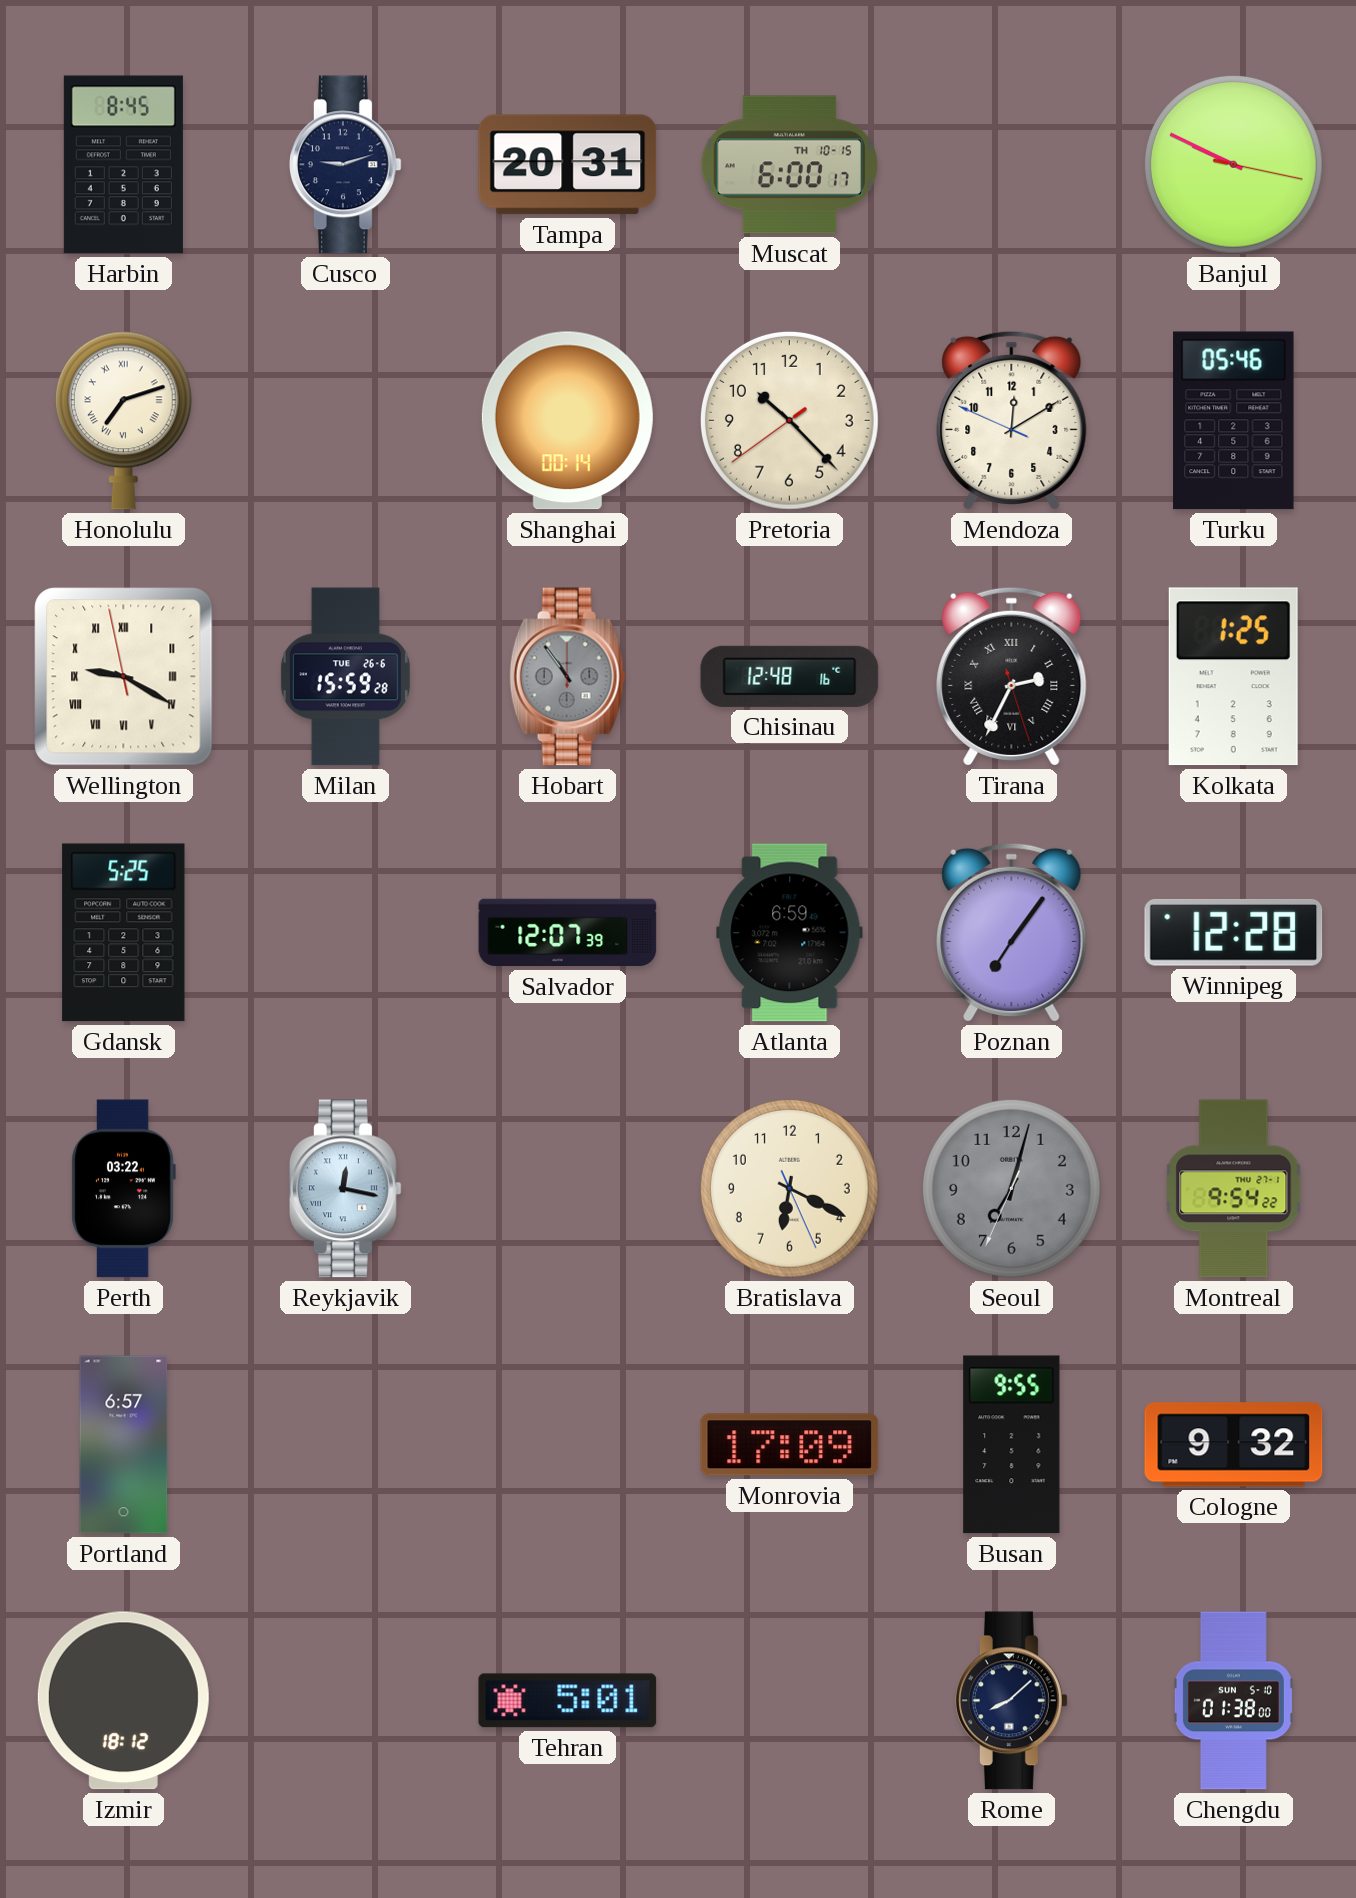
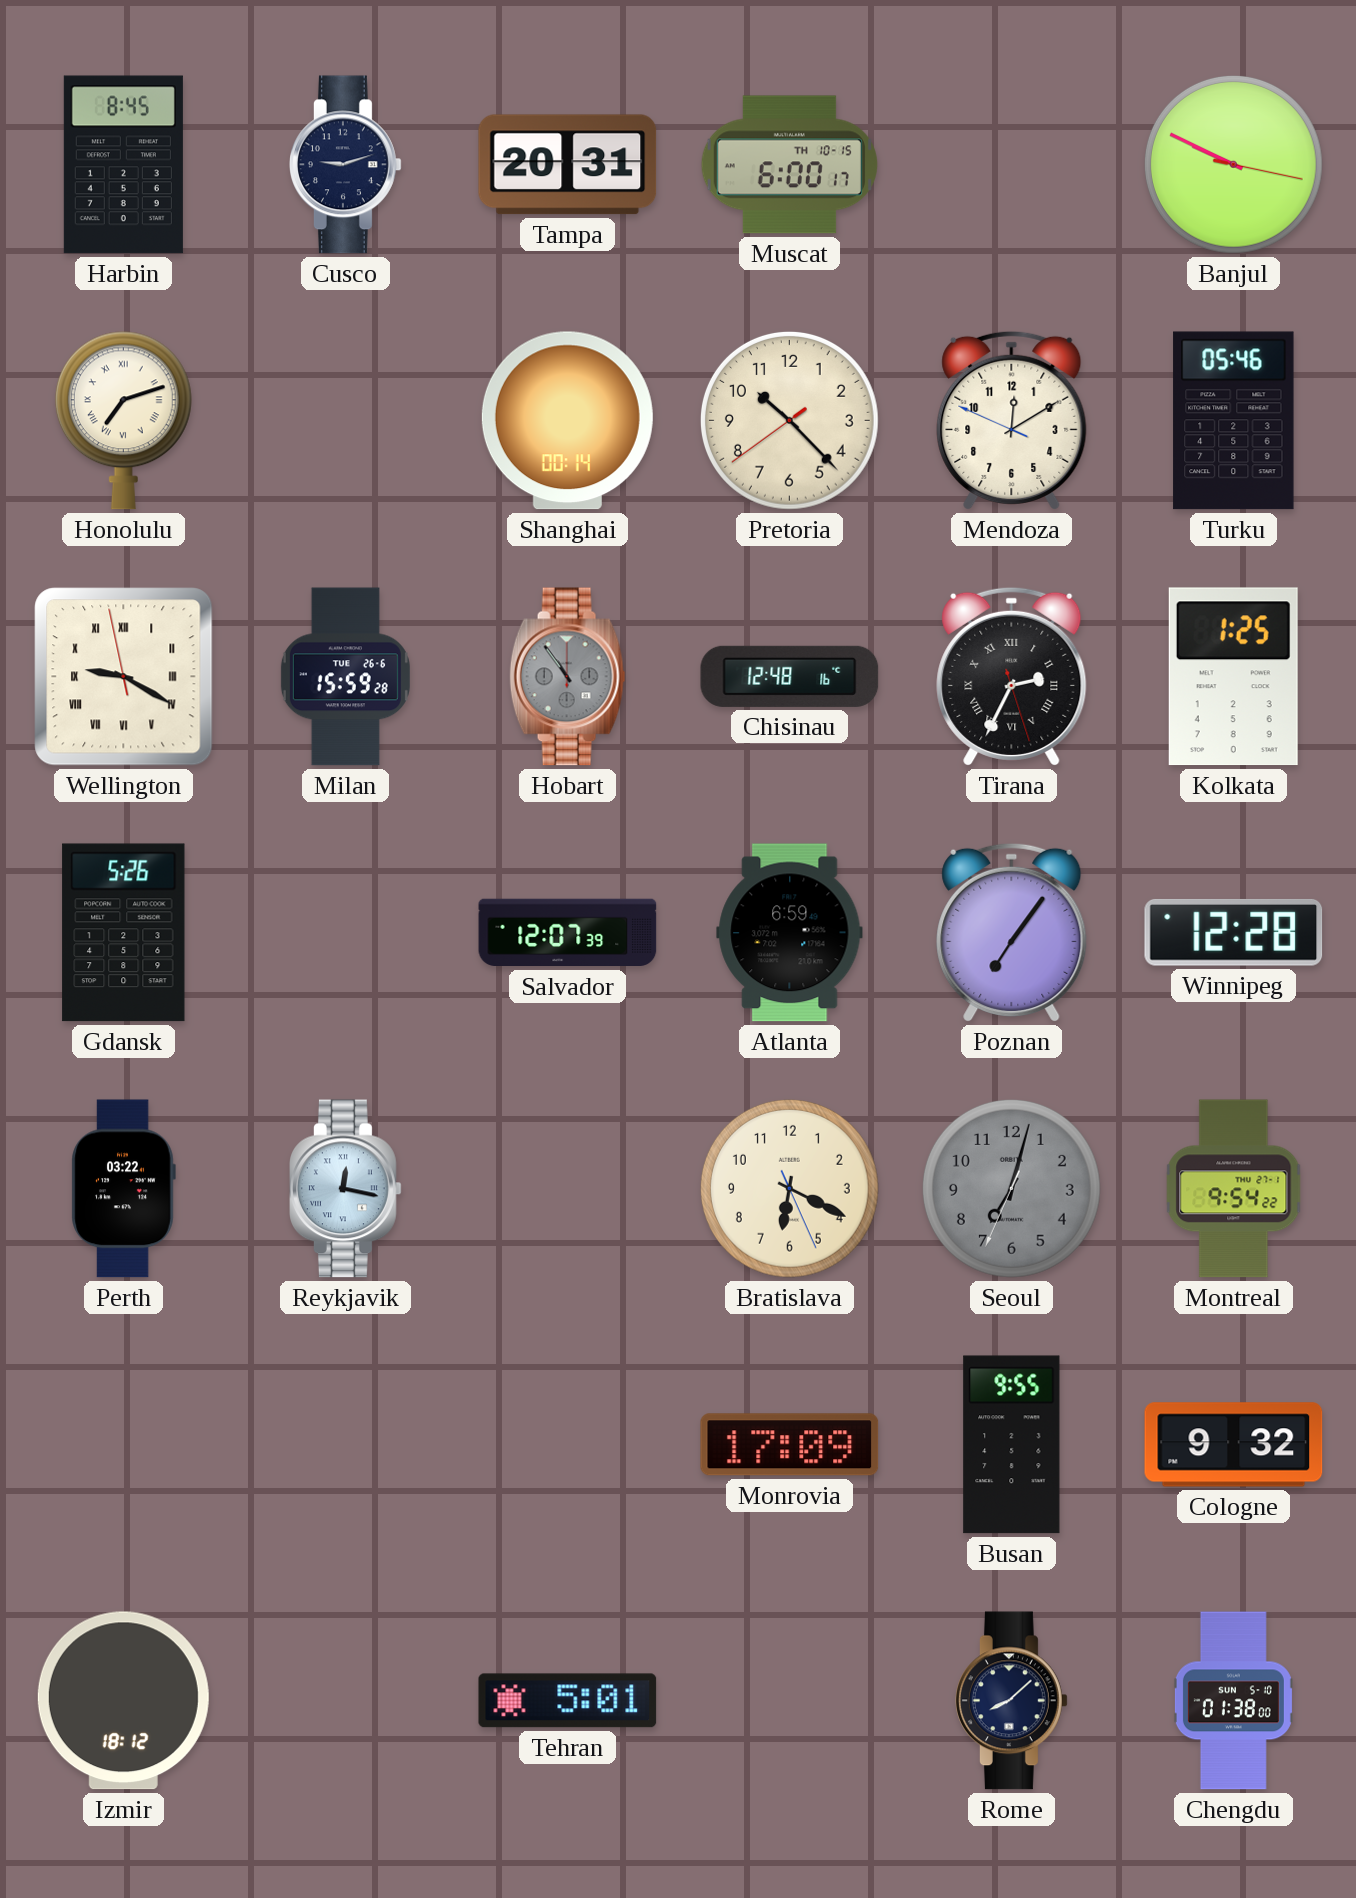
Gdansk: 5:25 -> 5:26 (124, 933)
Portland: 6:57 -> none (124, 1445)
